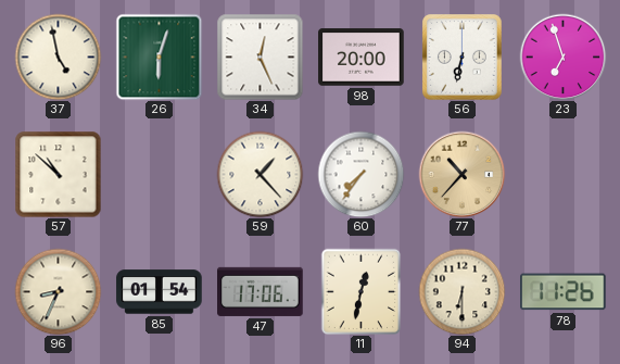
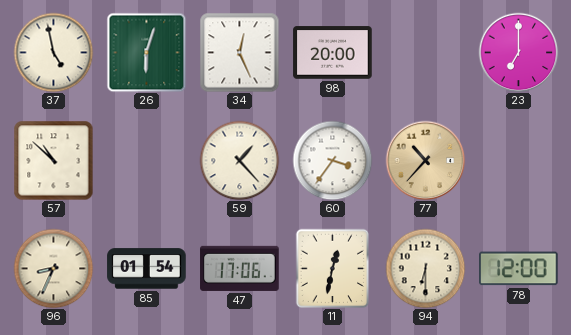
56: 6:32 -> none (463, 58)
23: 6:57 -> 7:00 (518, 52)
60: 7:36 -> 3:36 (332, 160)
78: 11:26 -> 12:00 (519, 269)
